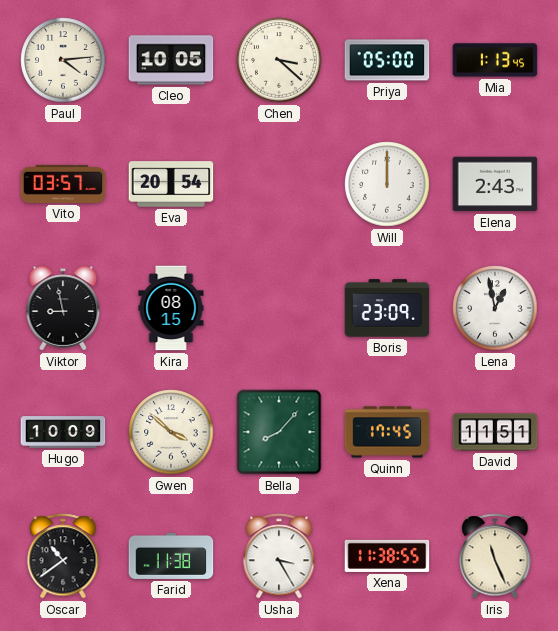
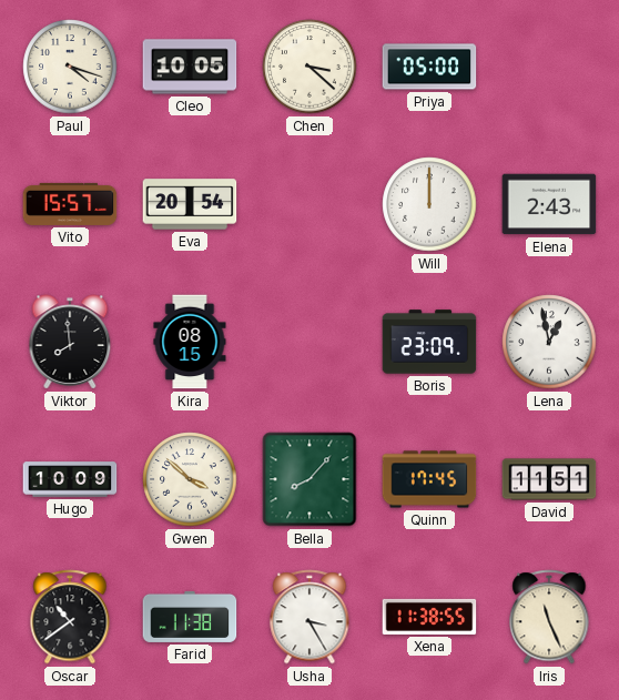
Paul: 4:14 -> 4:18 (70, 67)
Mia: 1:13 -> none (495, 60)
Vito: 03:57 -> 15:57 (70, 204)
Viktor: 8:58 -> 7:59 (70, 342)
